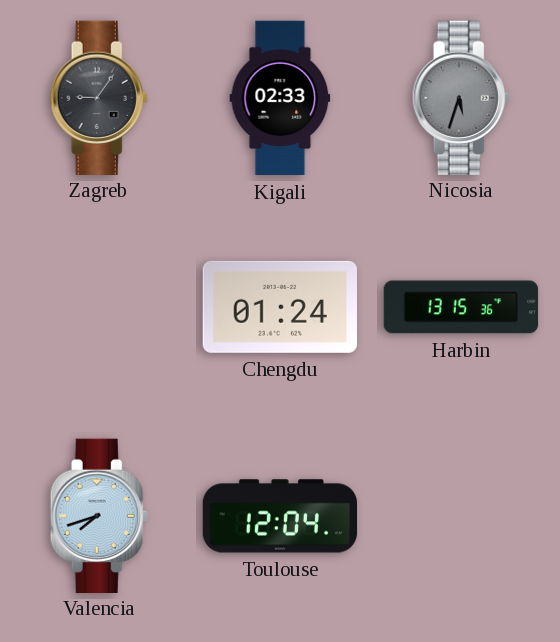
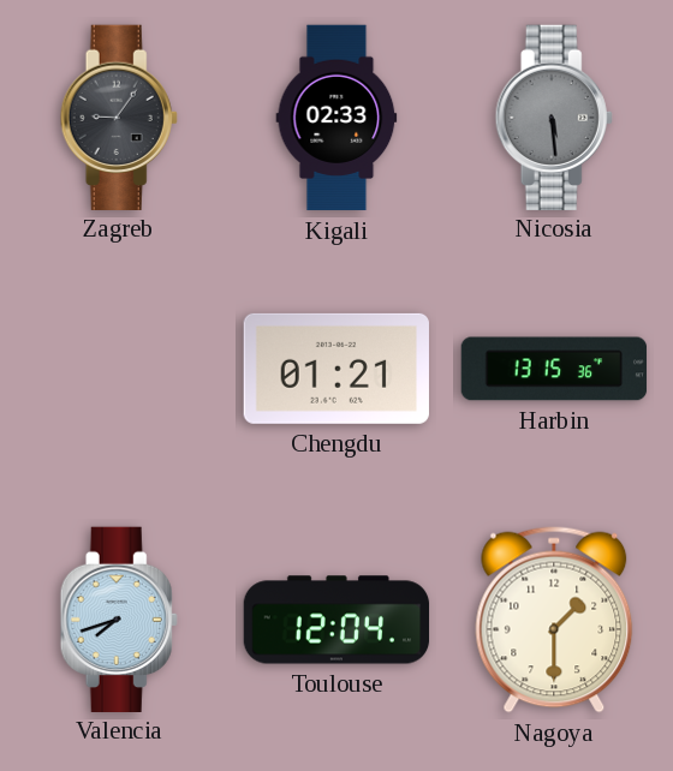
Nicosia: 5:33 -> 5:29 (554, 116)
Chengdu: 01:24 -> 01:21 (336, 369)
Nagoya: none -> 1:30 (554, 620)
